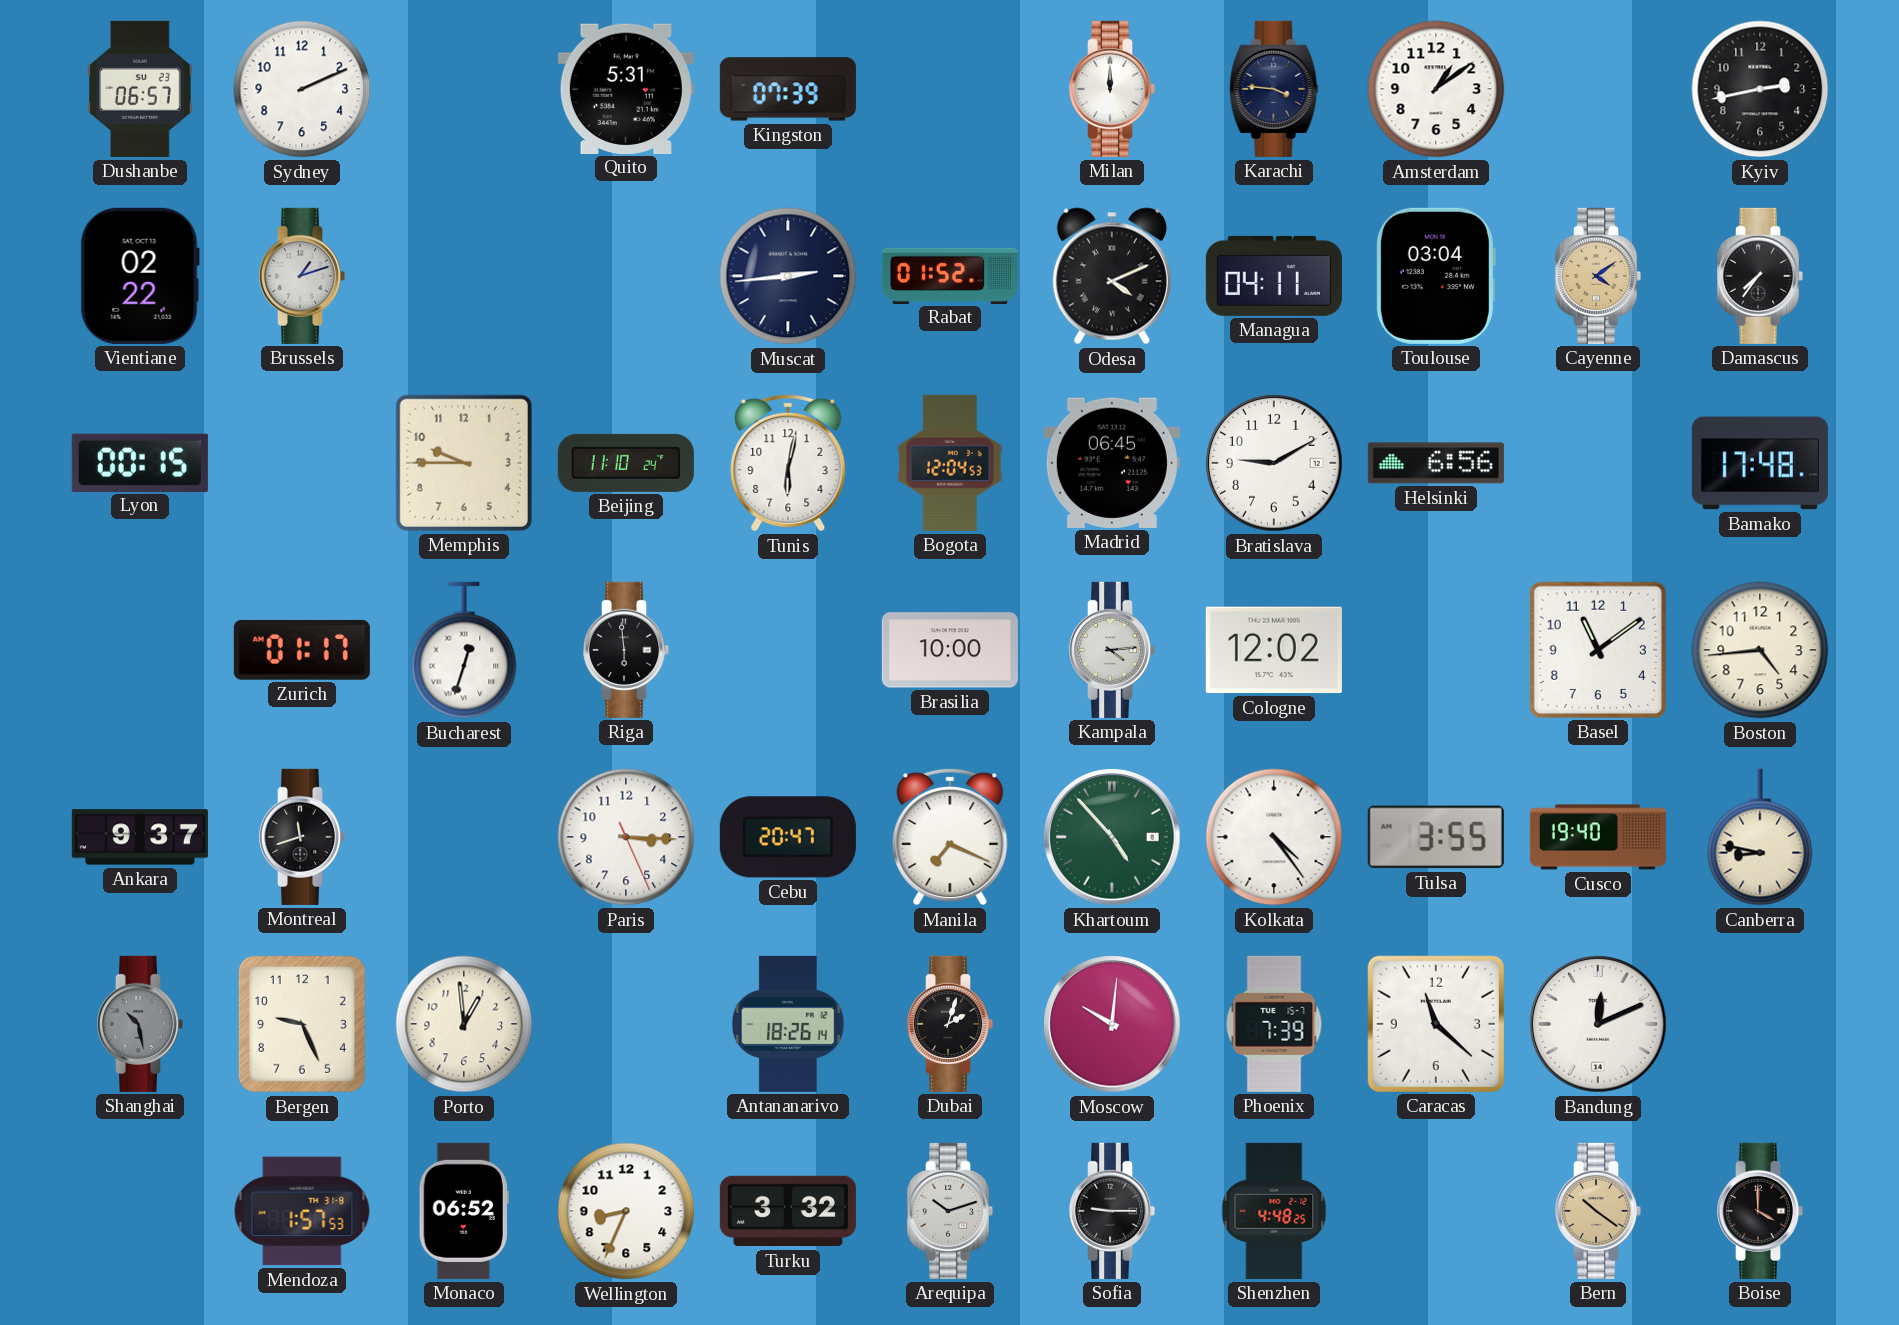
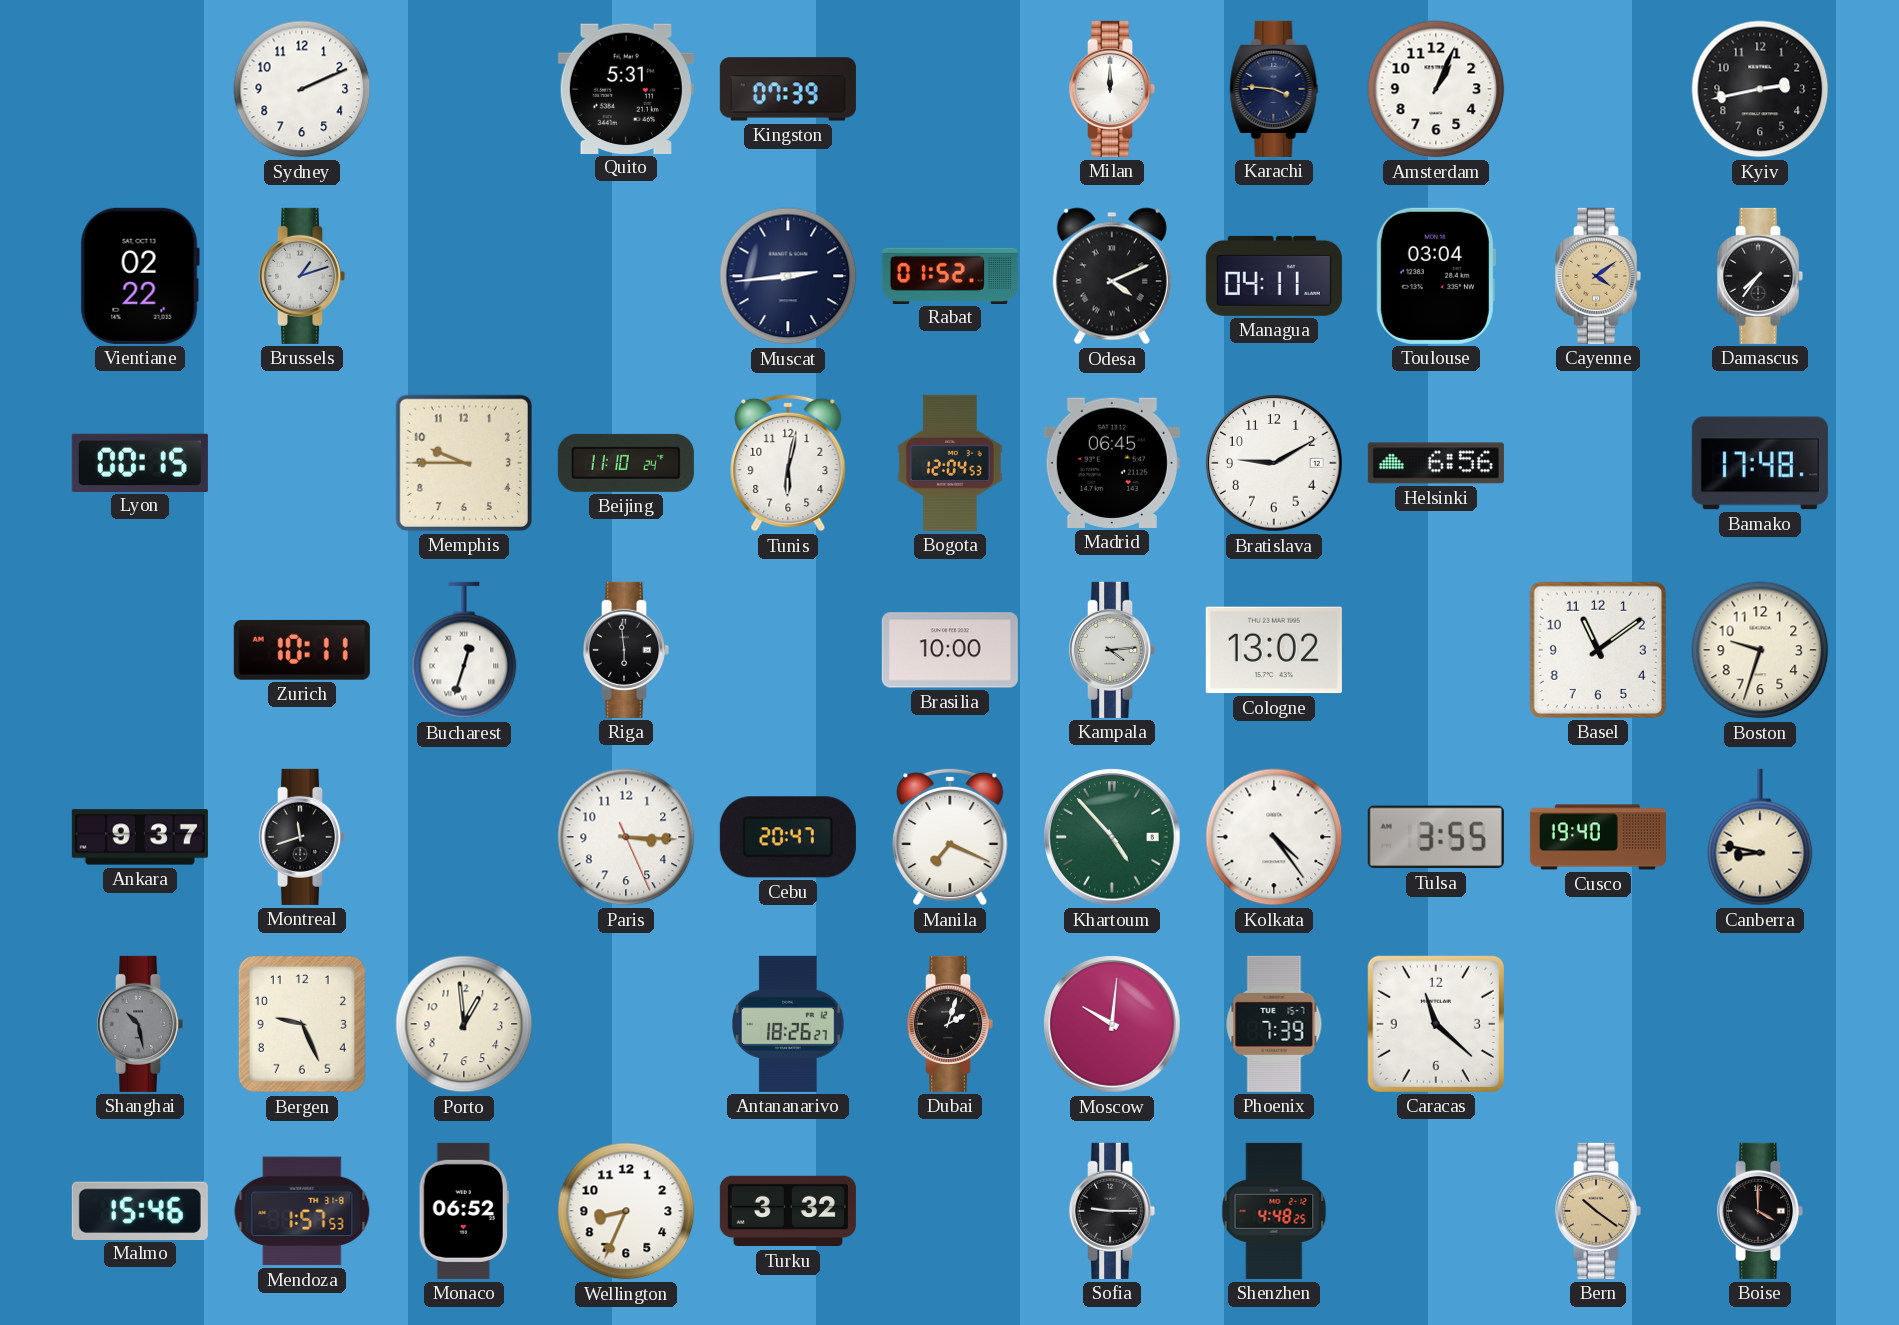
Dushanbe: 06:57 -> none (140, 89)
Amsterdam: 1:09 -> 1:04 (1436, 89)
Zurich: 01:17 -> 10:11 (302, 650)
Cologne: 12:02 -> 13:02 (1274, 650)
Boston: 4:44 -> 9:33 (1760, 650)
Antananarivo: 18:26:14 -> 18:26:27 (788, 1024)
Bandung: 12:11 -> none (1598, 1024)
Malmo: none -> 15:46 (140, 1210)
Arequipa: 10:12 -> none (950, 1211)
